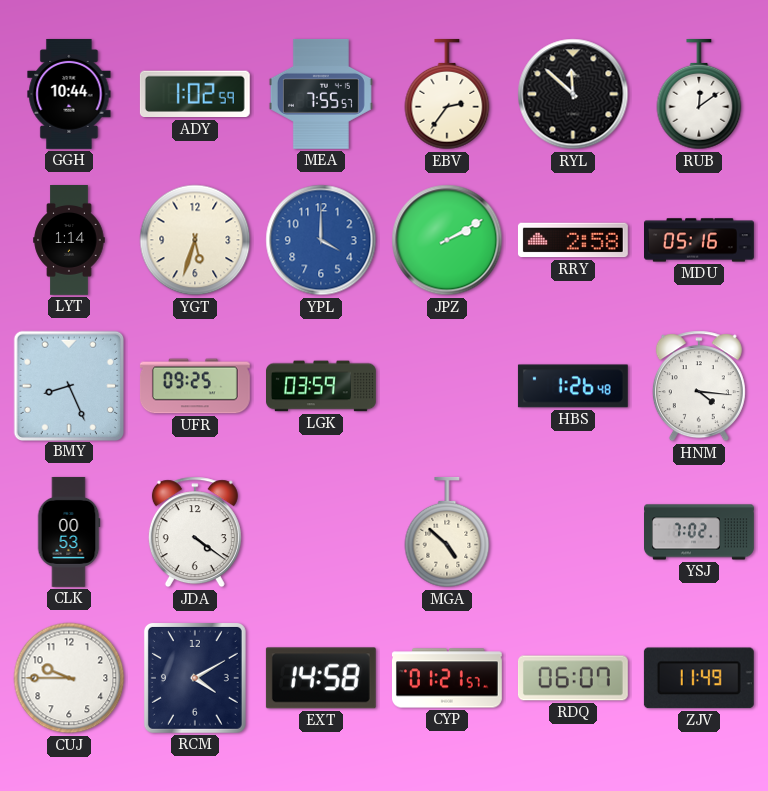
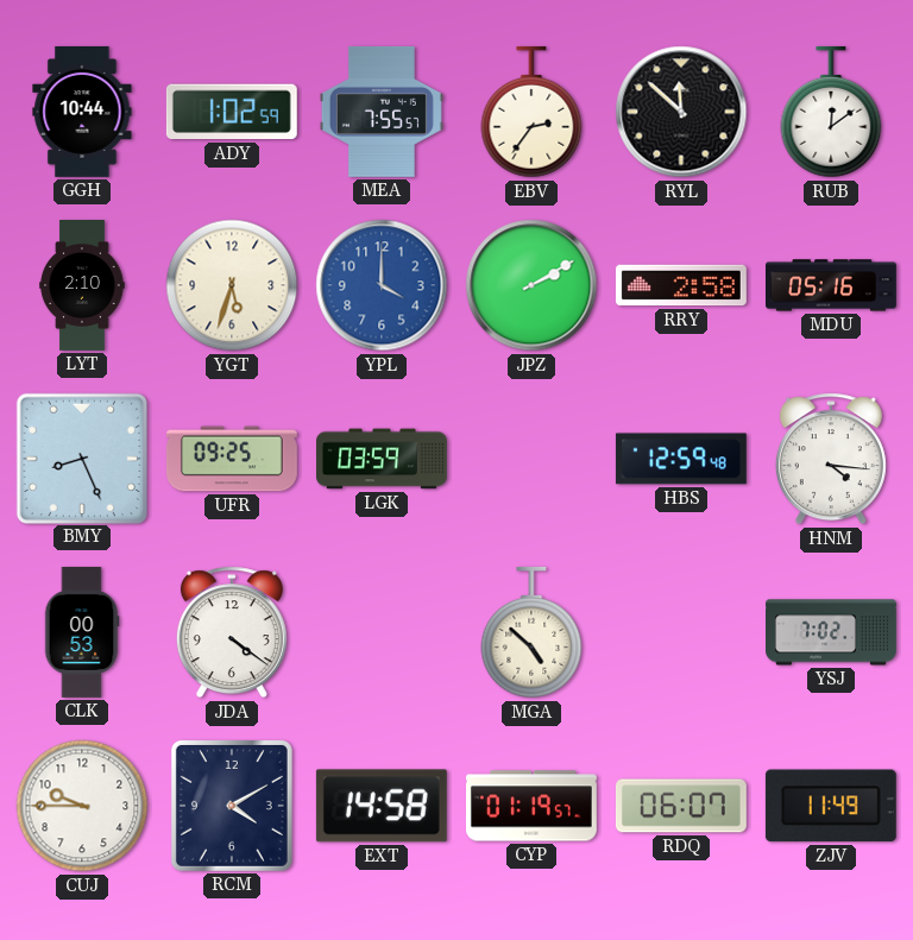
LYT: 1:14 -> 2:10 (82, 286)
HBS: 1:26 -> 12:59 (681, 459)
CYP: 01:21 -> 01:19 (531, 806)
